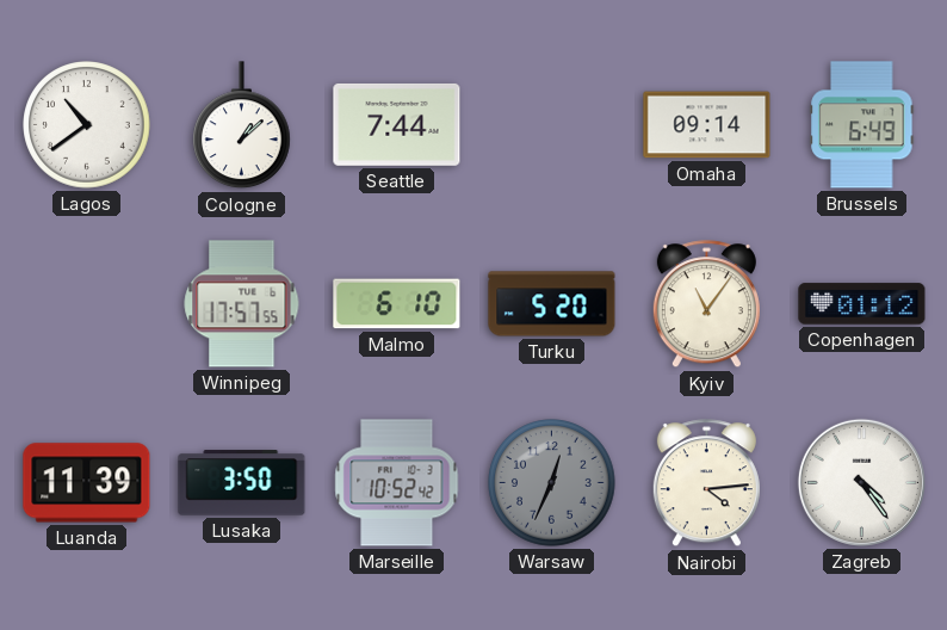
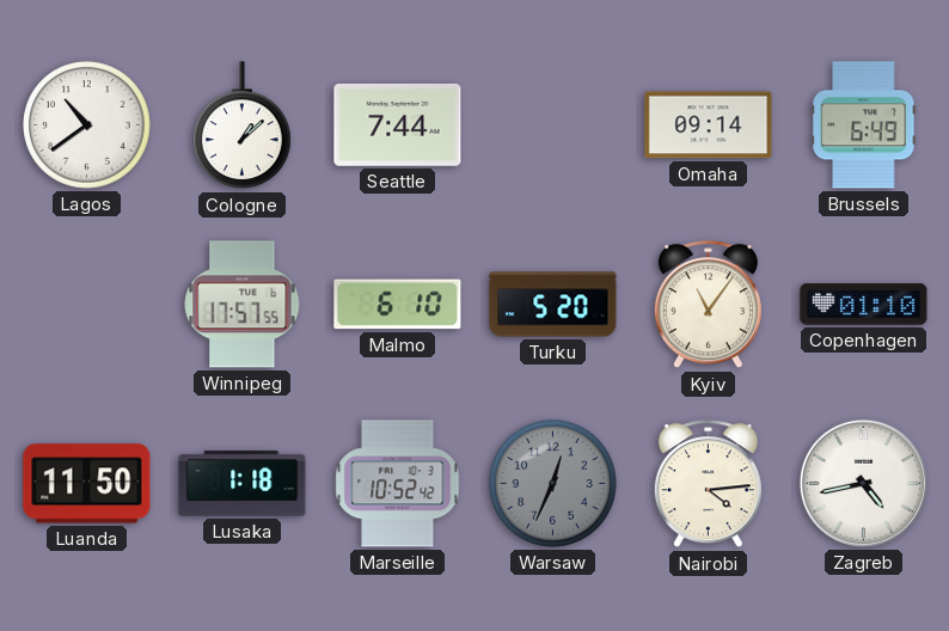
Copenhagen: 01:12 -> 01:10 (864, 305)
Luanda: 11:39 -> 11:50 (87, 484)
Lusaka: 3:50 -> 1:18 (243, 484)
Zagreb: 4:24 -> 4:43 (863, 483)
